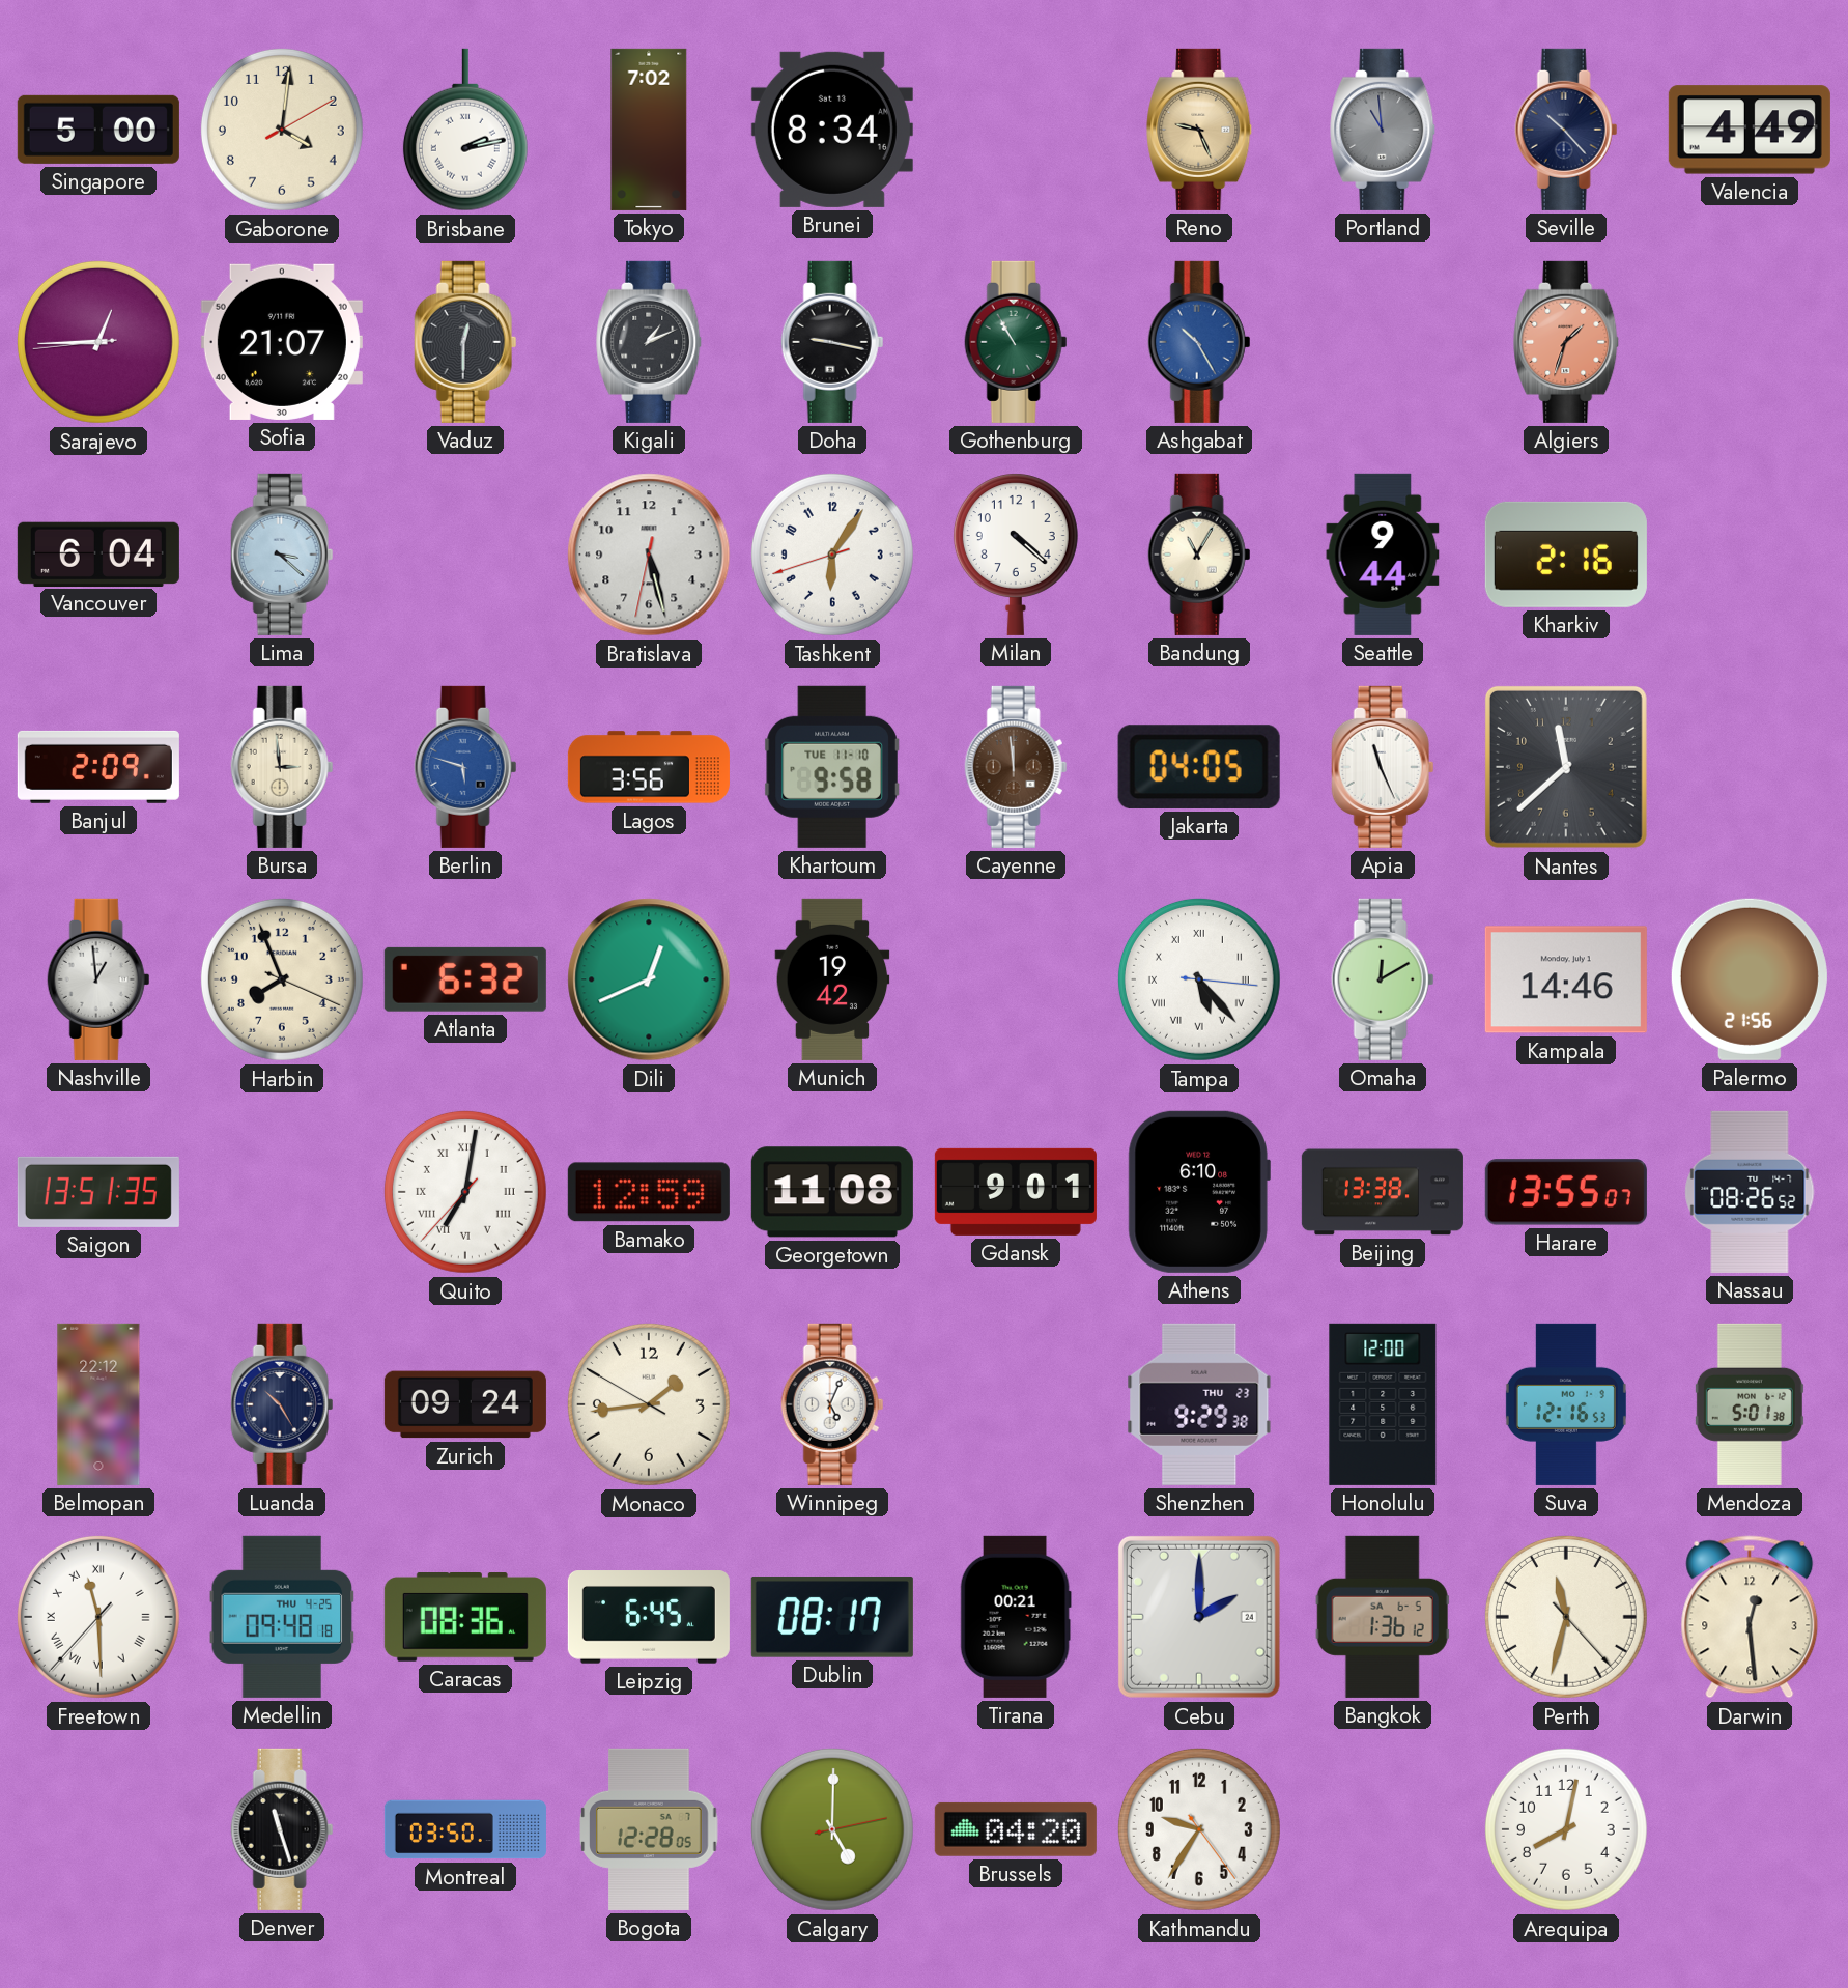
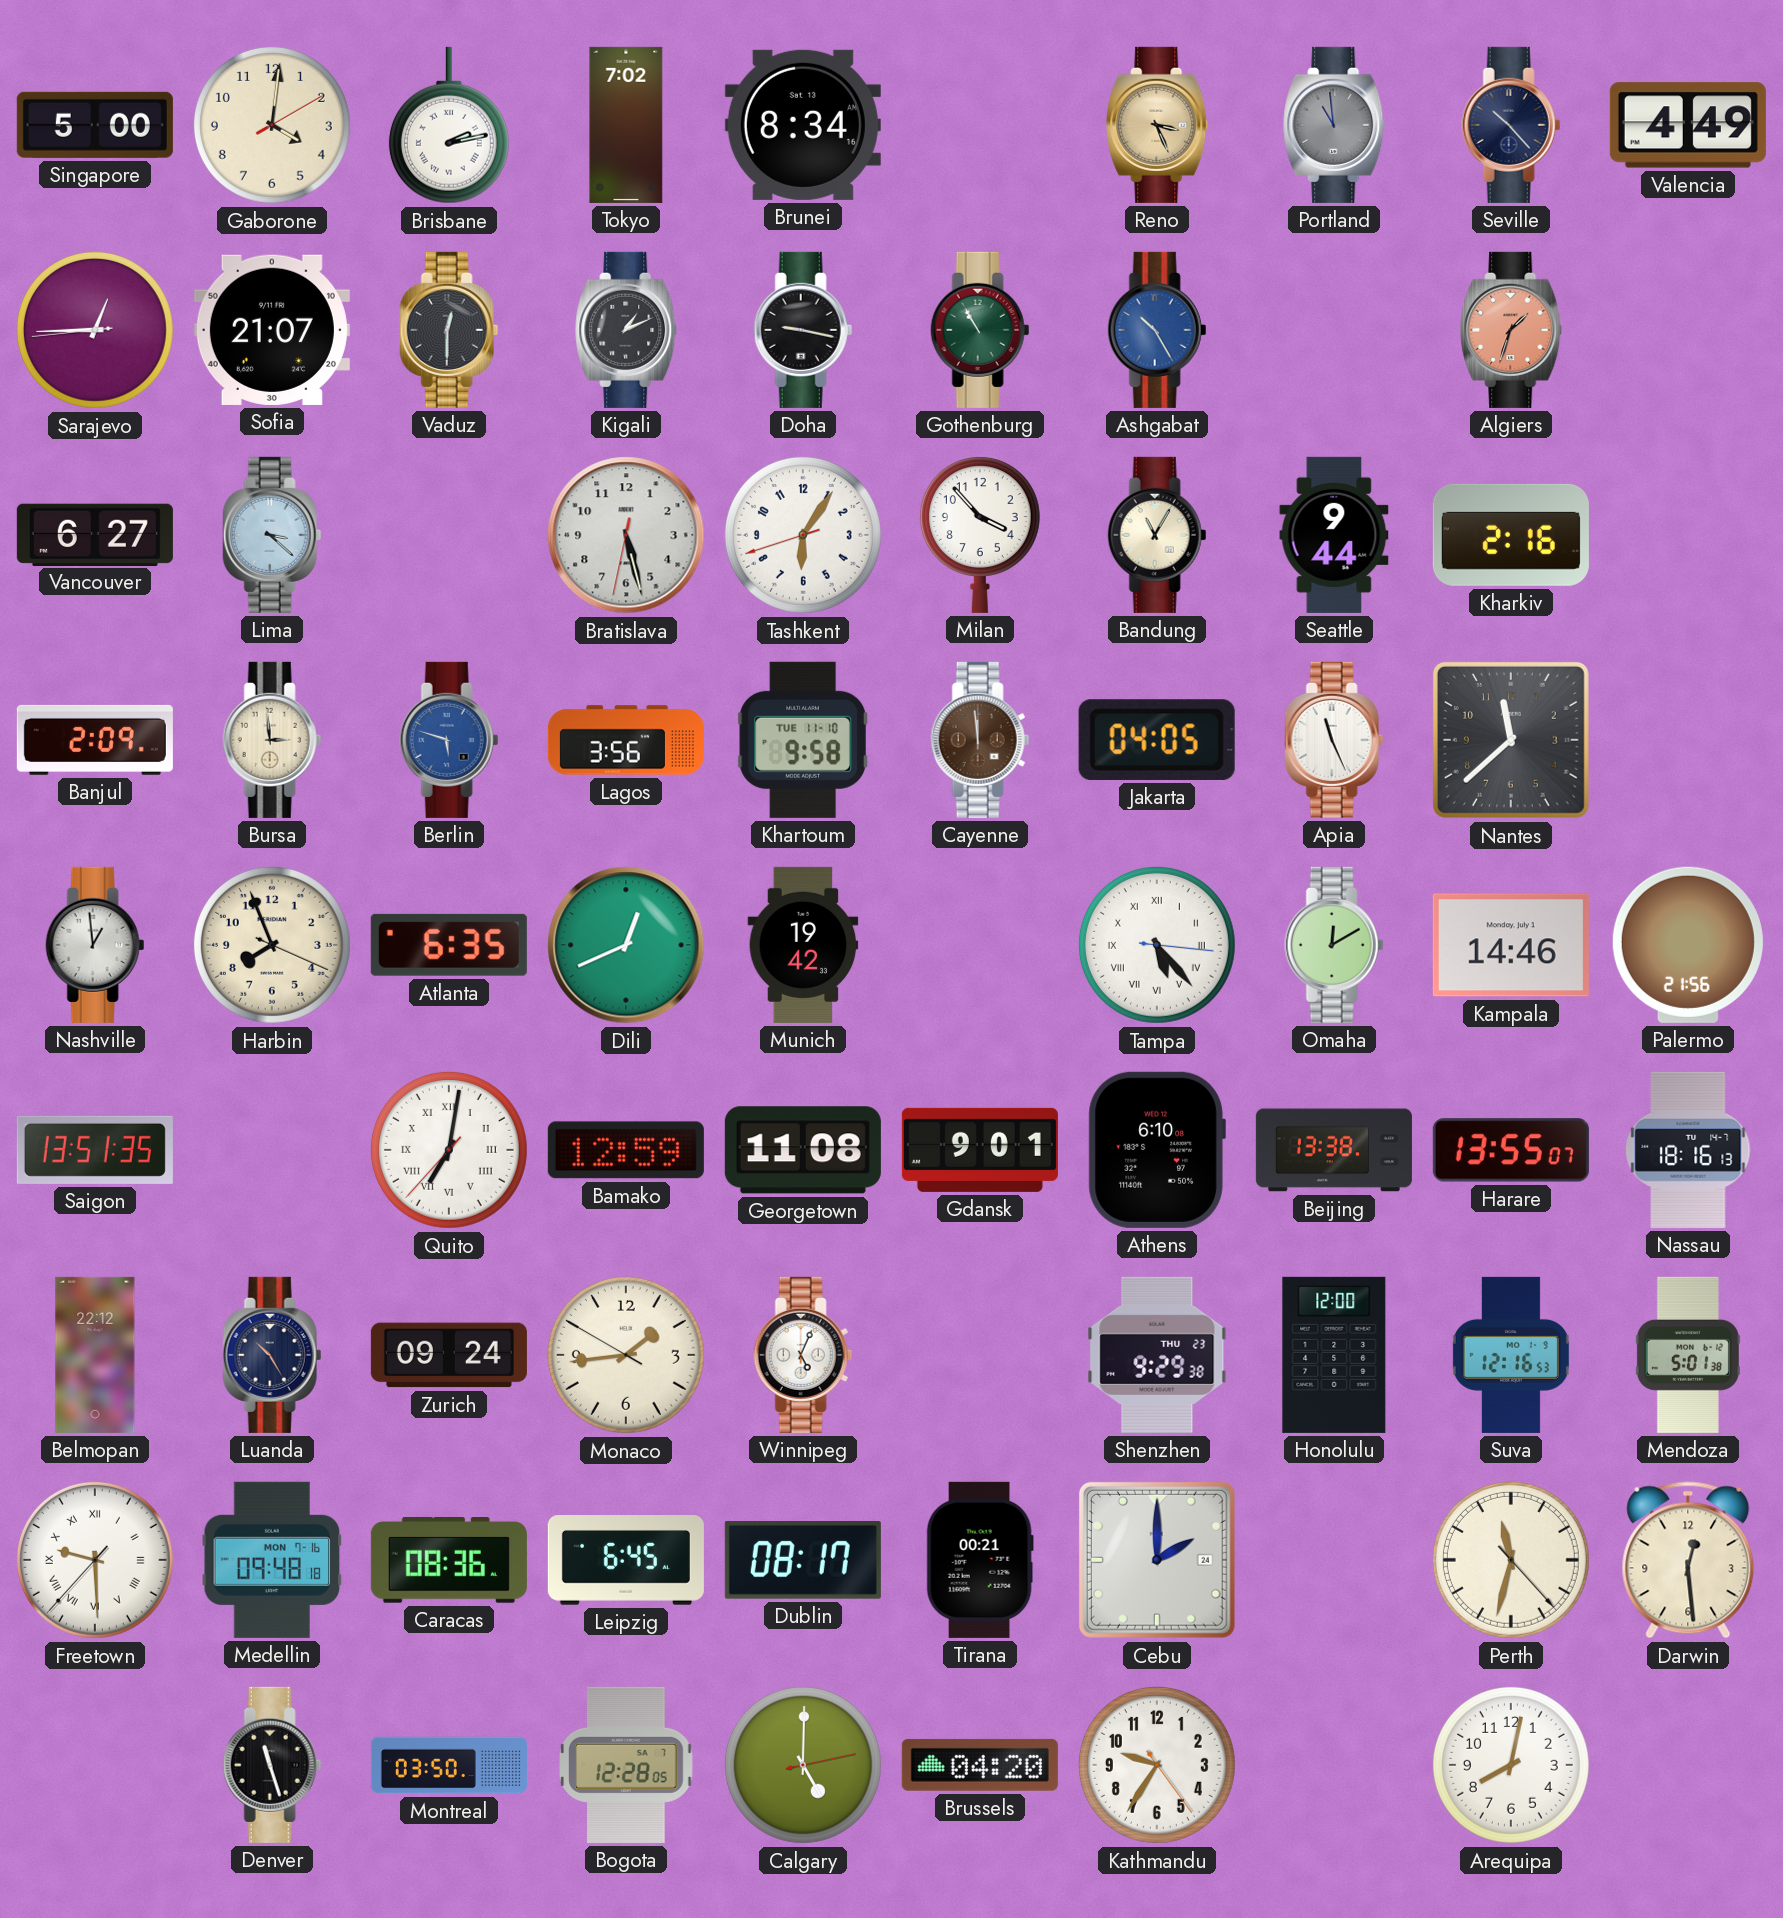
Reno: 9:26 -> 3:26 (1158, 125)
Vancouver: 6:04 -> 6:27 (95, 534)
Milan: 4:22 -> 3:53 (980, 535)
Atlanta: 6:32 -> 6:35 (449, 945)
Nassau: 08:26 -> 18:16 (1688, 1150)
Freetown: 11:29 -> 9:29 (95, 1560)
Medellin date: THU 4-25 -> MON 7-16 (272, 1560)
Bangkok: 1:36 -> none (1383, 1617)
